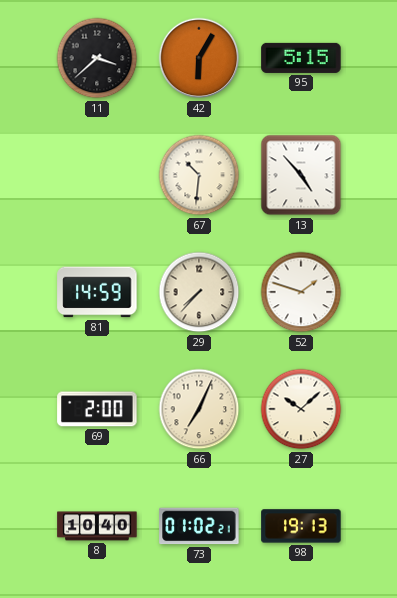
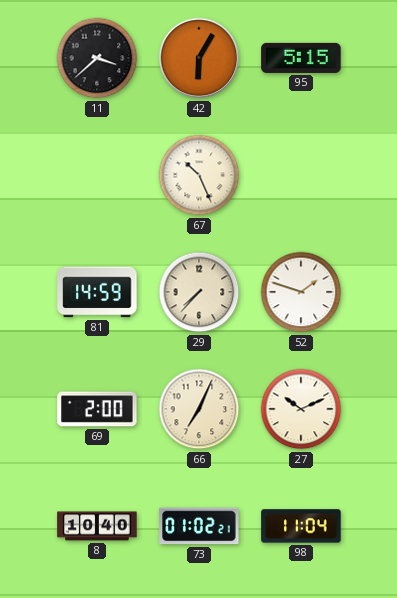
67: 10:31 -> 10:26 (199, 175)
13: 4:53 -> none (301, 175)
27: 10:08 -> 10:11 (301, 409)
98: 19:13 -> 11:04 (301, 526)
